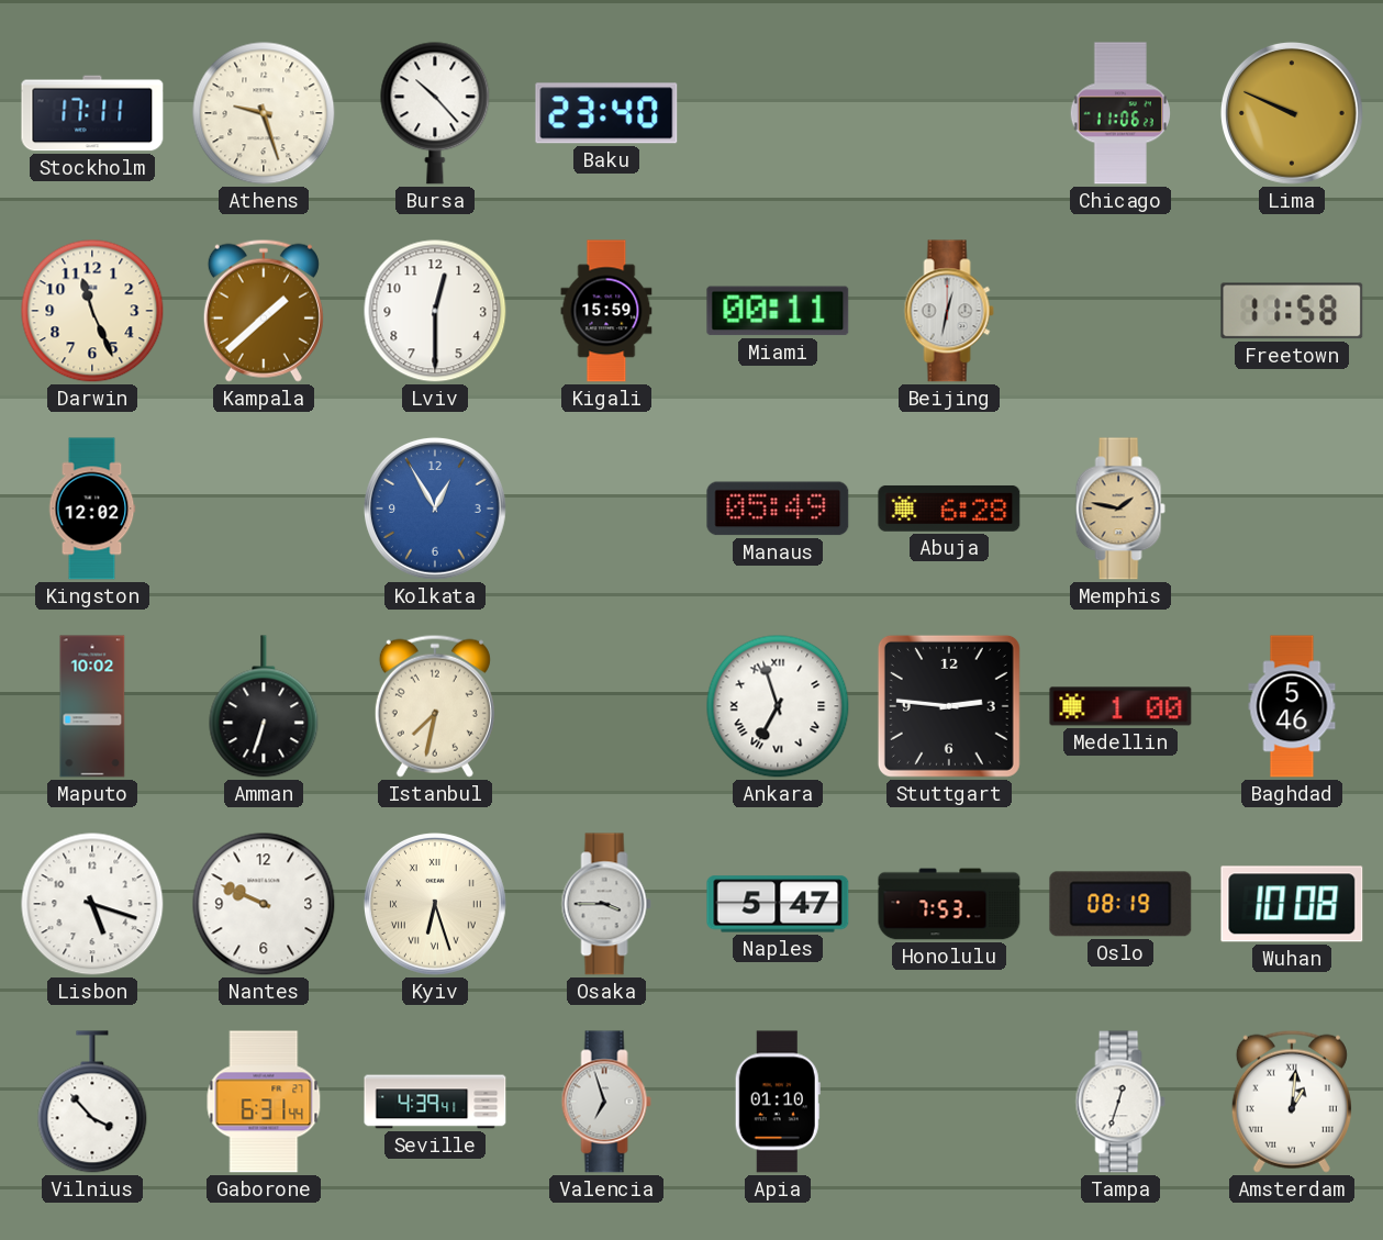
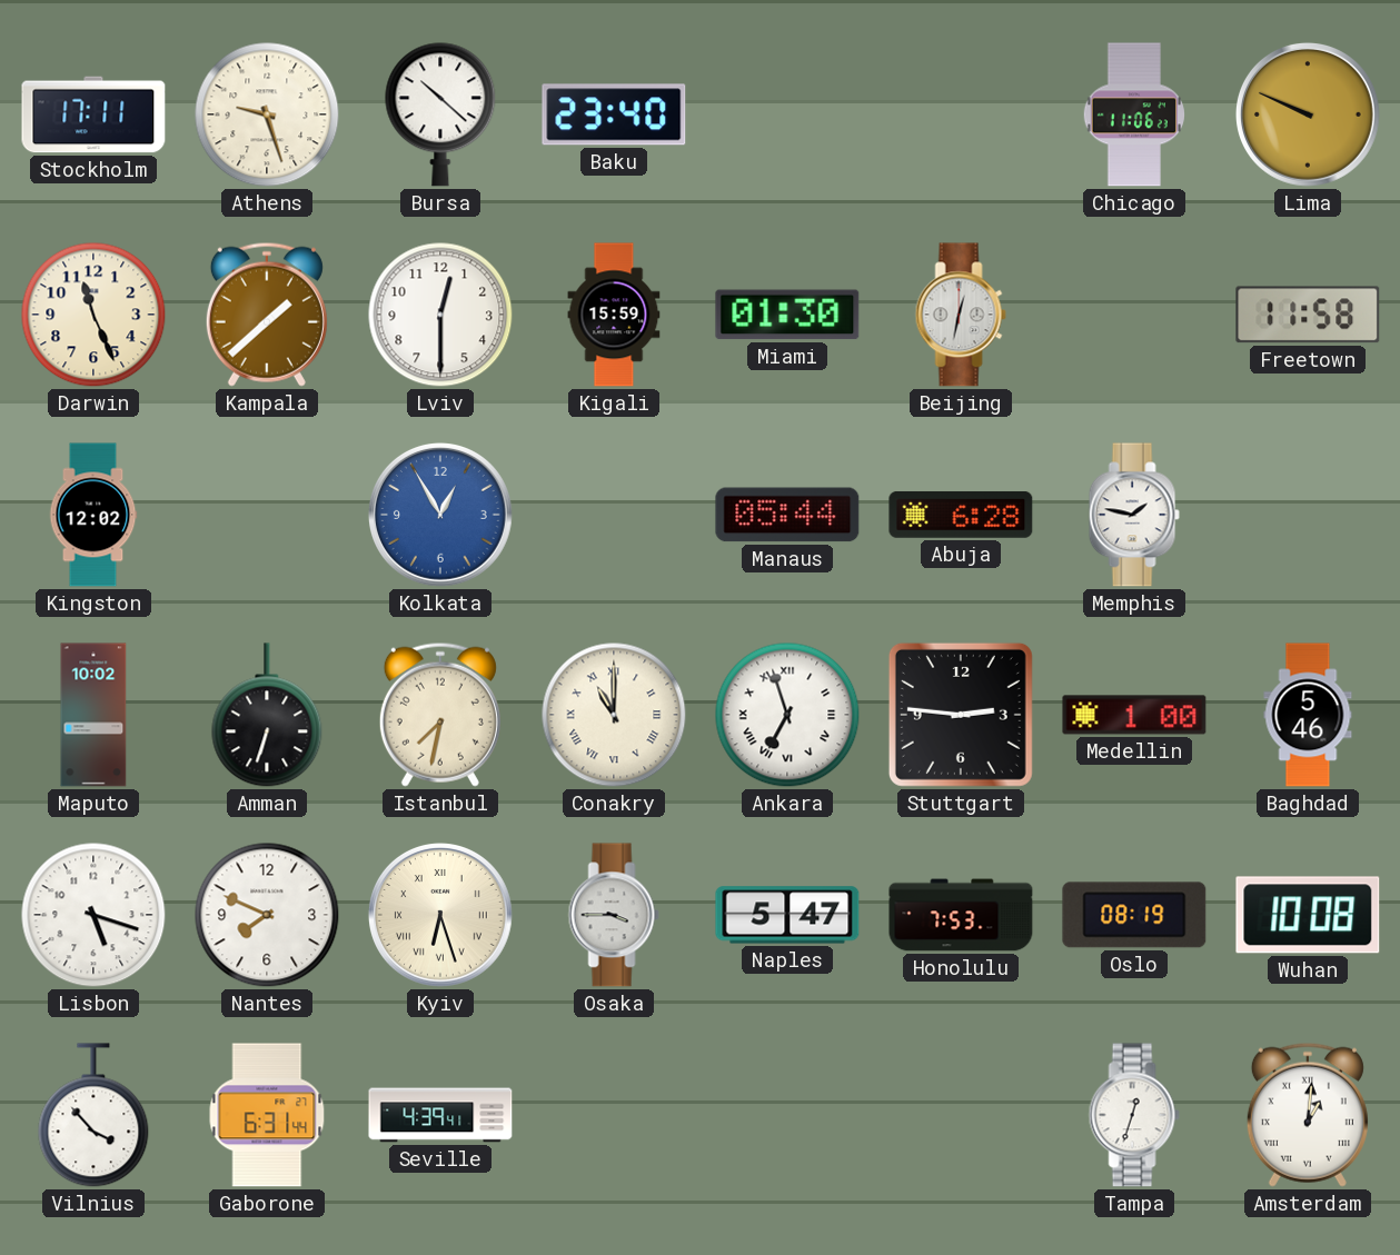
Bursa: 10:23 -> 10:22 (440, 114)
Miami: 00:11 -> 01:30 (787, 315)
Manaus: 05:49 -> 05:44 (787, 515)
Memphis dial: champagne -> white (1134, 515)
Conakry: none -> 11:00 (614, 715)
Nantes: 9:49 -> 7:49 (267, 915)
Valencia: 6:57 -> none (606, 1102)
Apia: 01:10 -> none (778, 1102)
